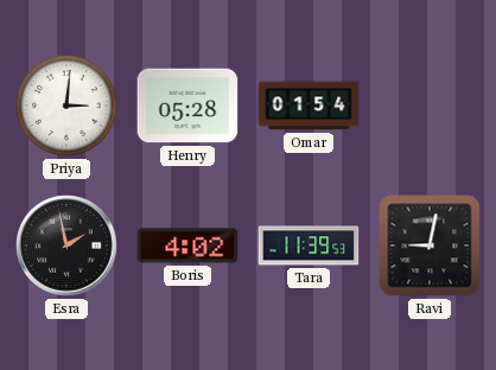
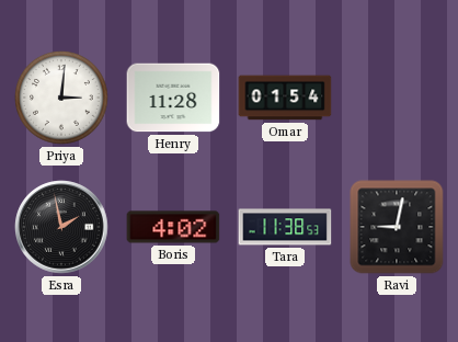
Henry: 05:28 -> 11:28 (173, 98)
Tara: 11:39 -> 11:38 (285, 227)
